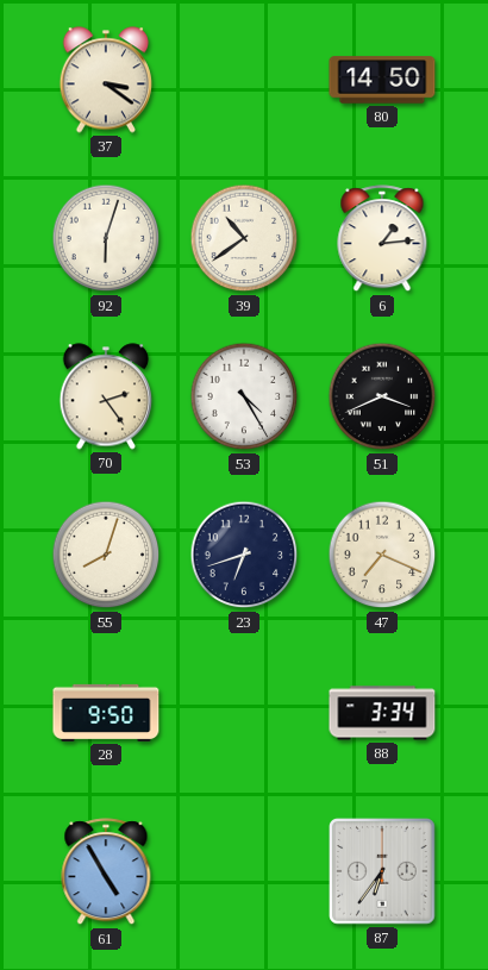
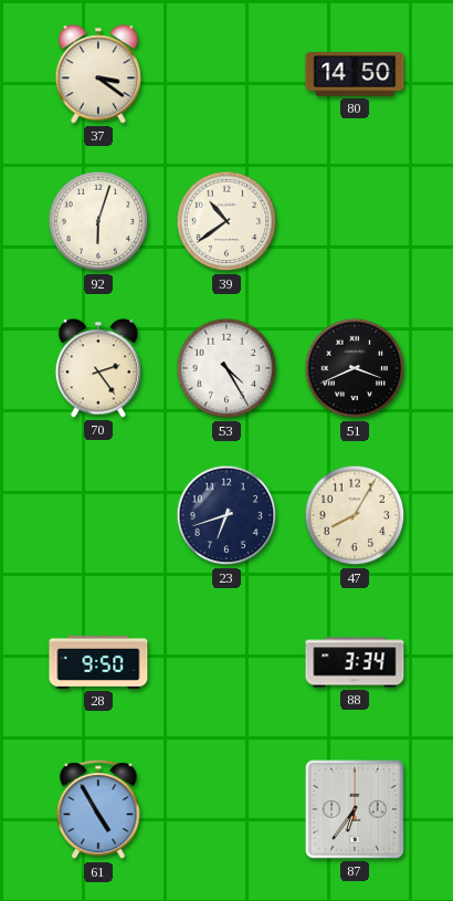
6: 1:14 -> none (382, 239)
55: 8:03 -> none (106, 555)
47: 7:19 -> 8:05 (355, 515)
